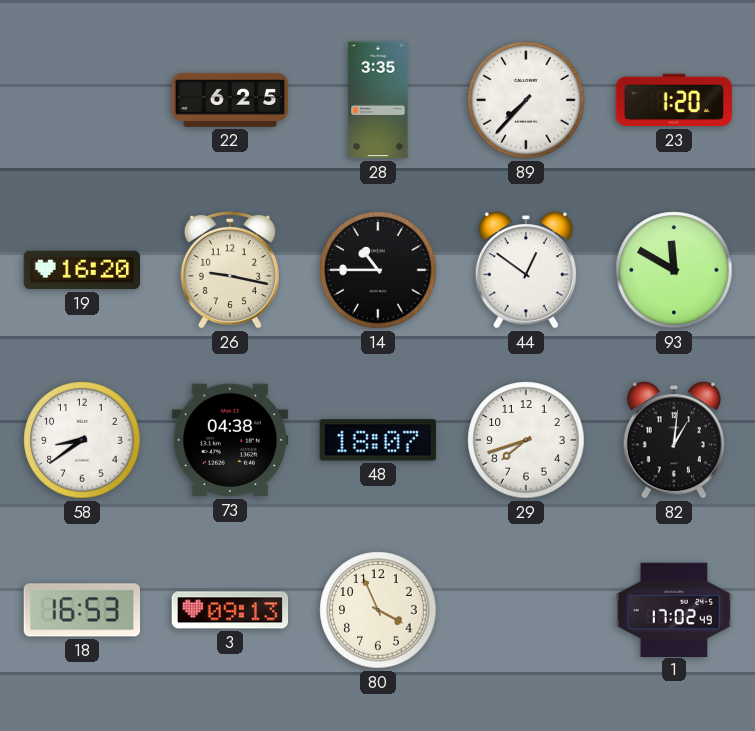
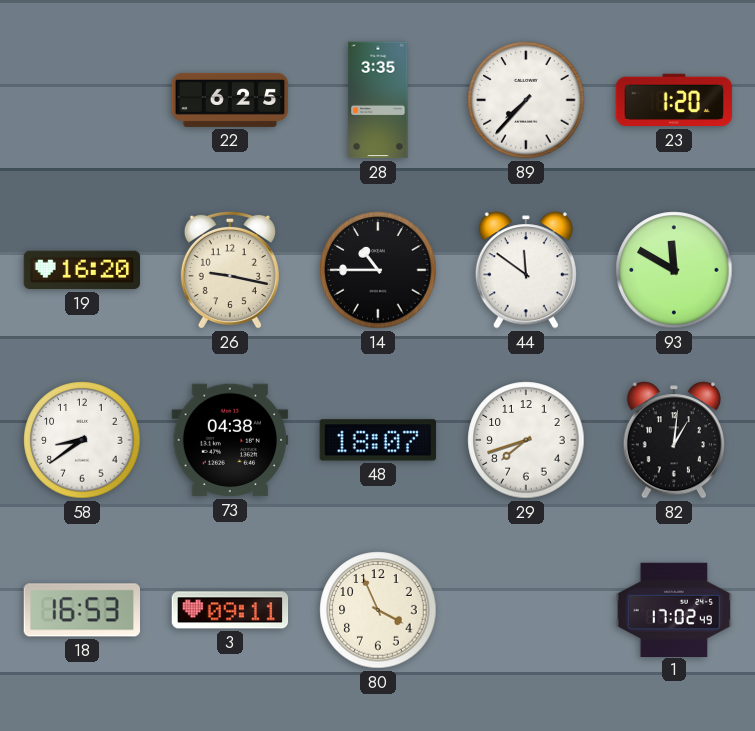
44: 12:51 -> 11:51 (526, 270)
3: 09:13 -> 09:11 (230, 610)
